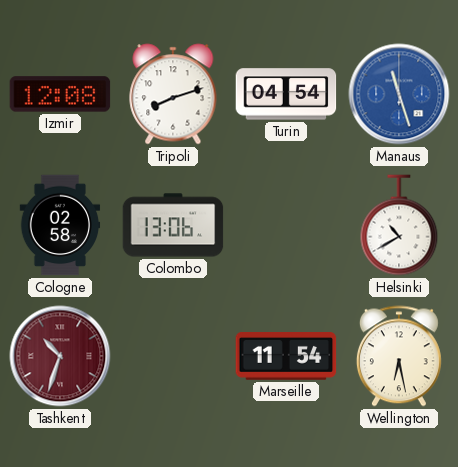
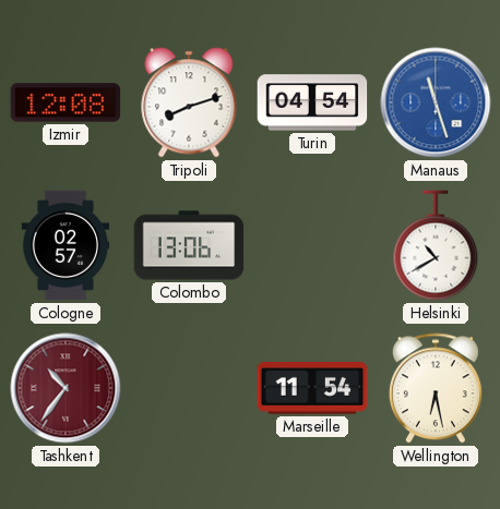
Cologne: 02:58 -> 02:57 (66, 245)
Tashkent: 10:33 -> 10:36 (66, 388)
